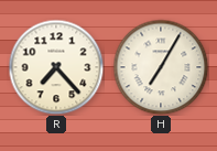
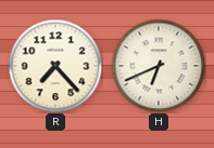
H: 7:05 -> 6:41 (159, 66)
